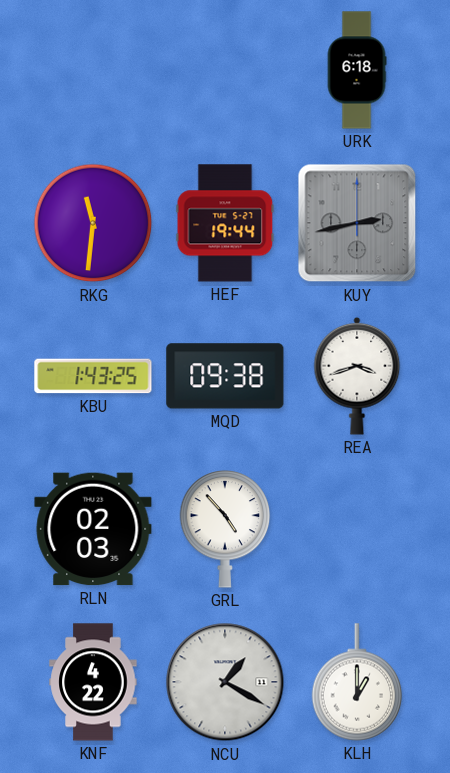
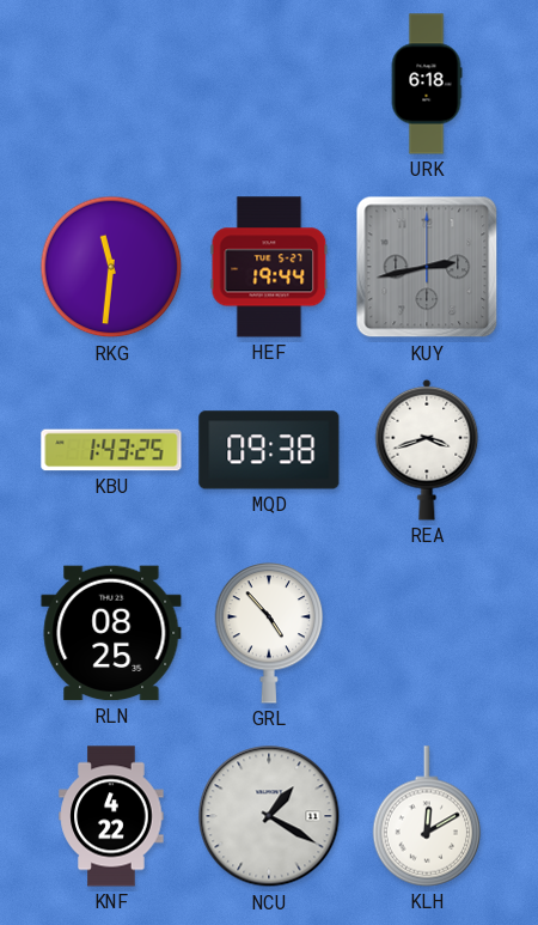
RLN: 02:03 -> 08:25 (111, 633)
KLH: 1:00 -> 12:10 (427, 816)
